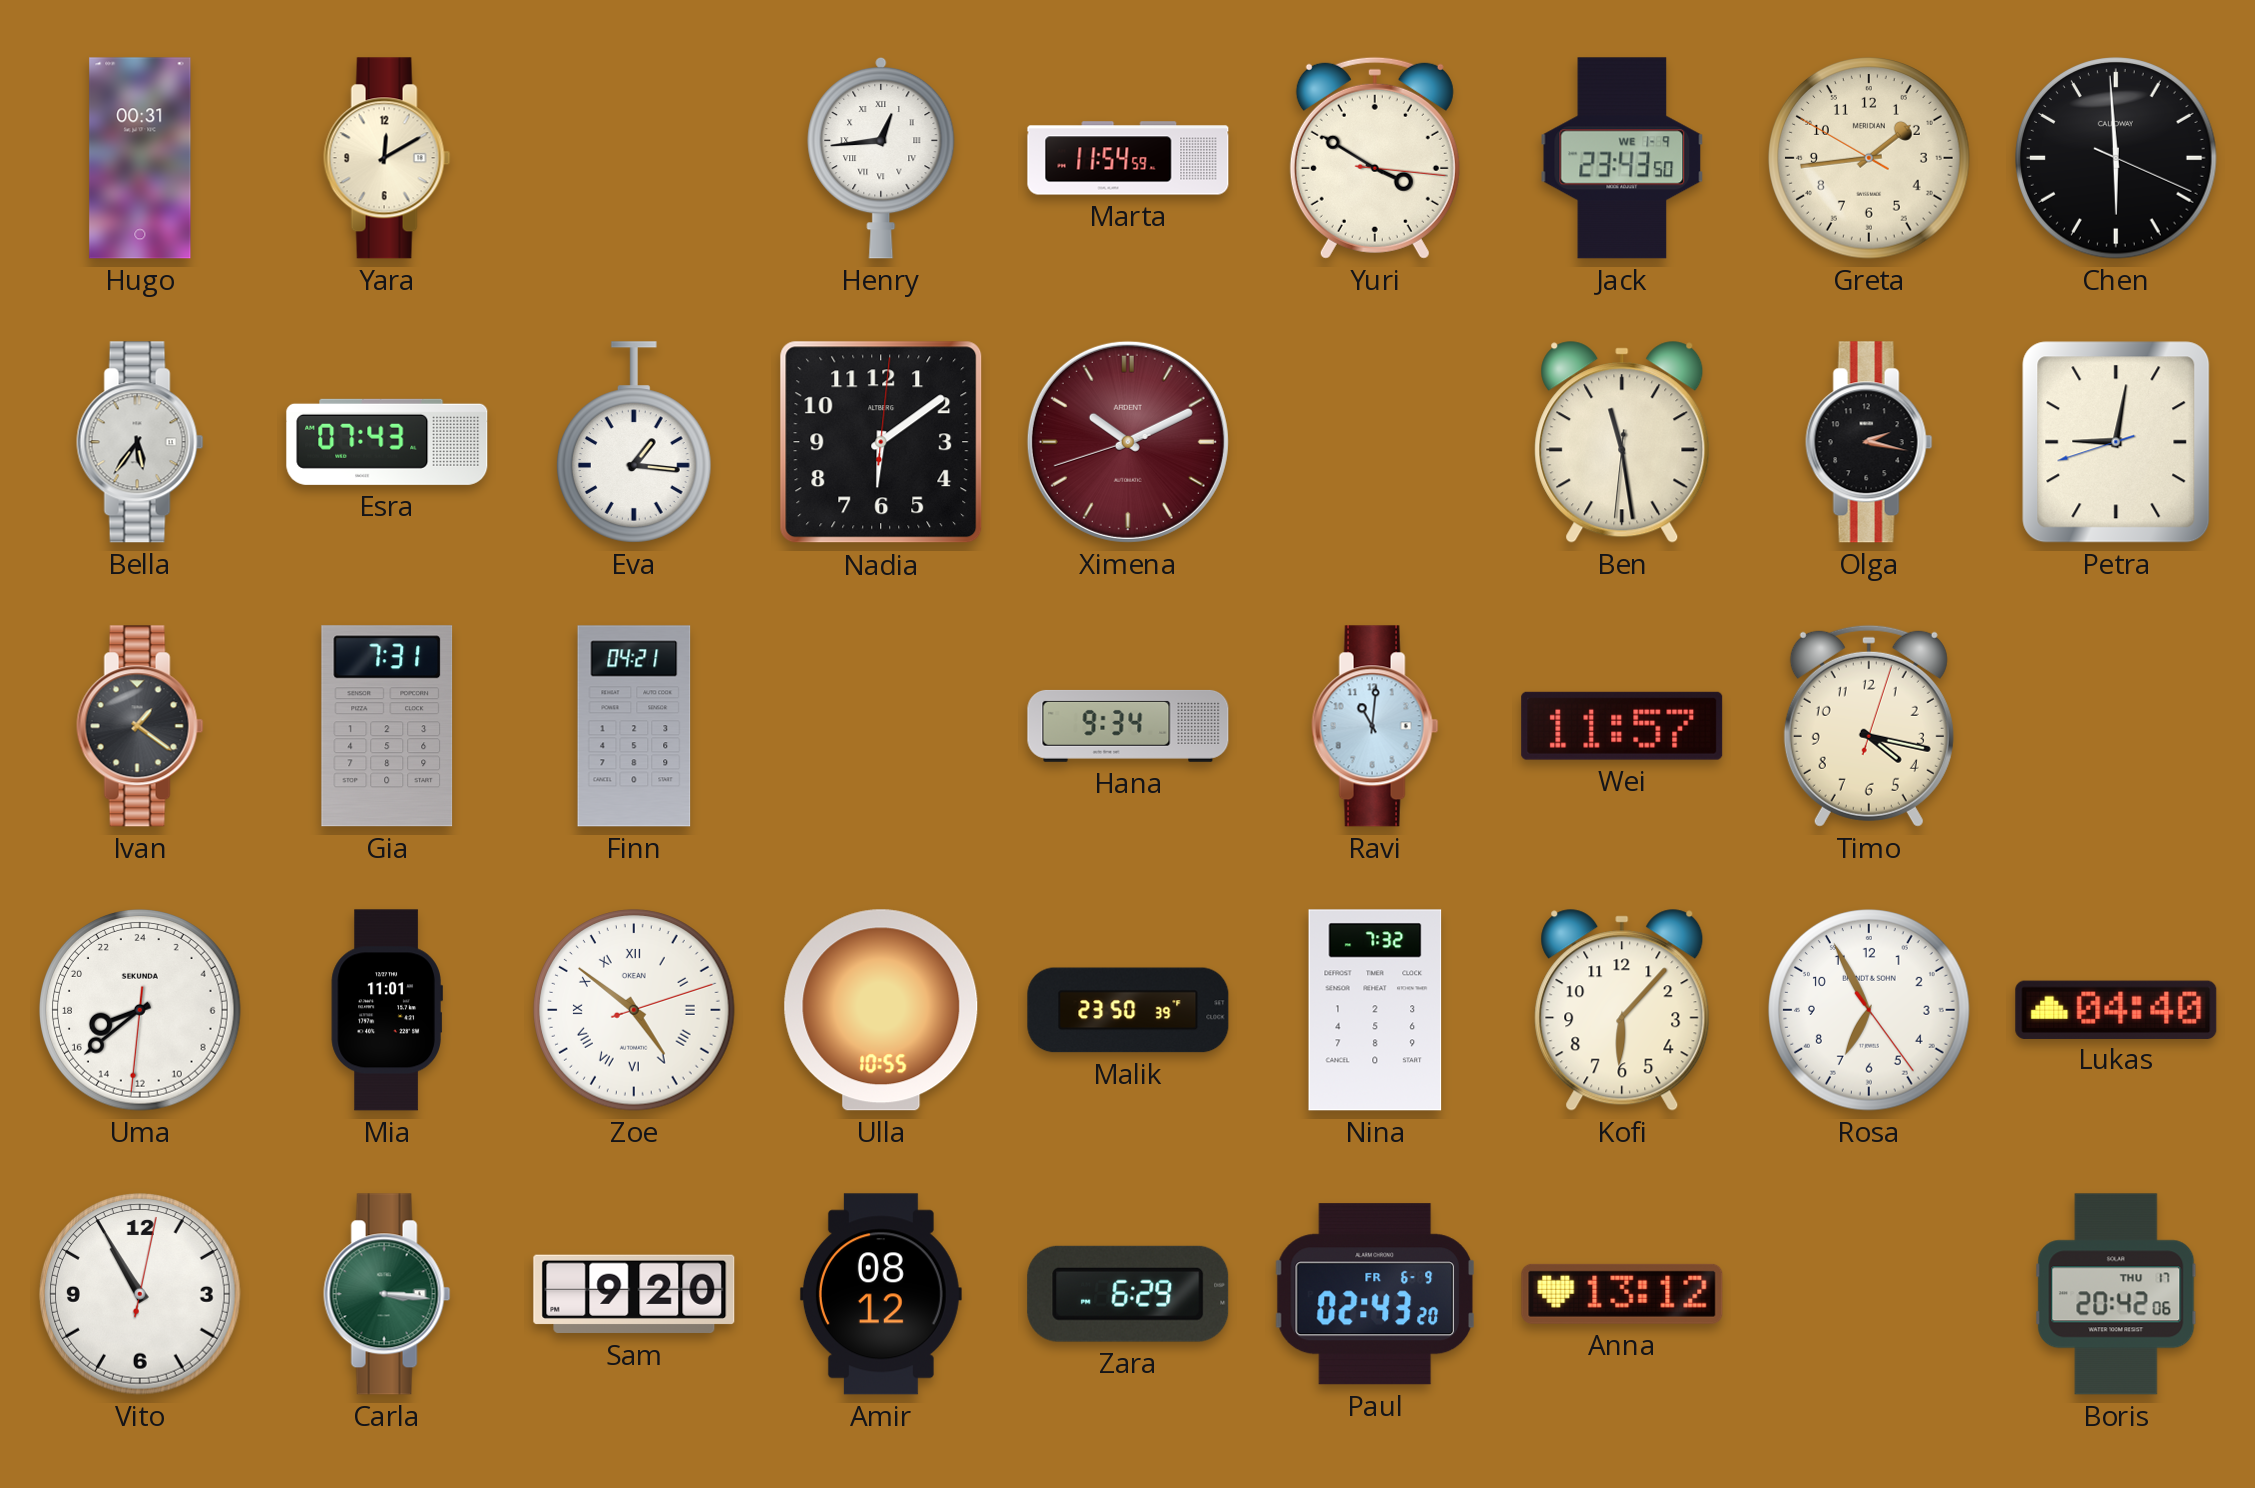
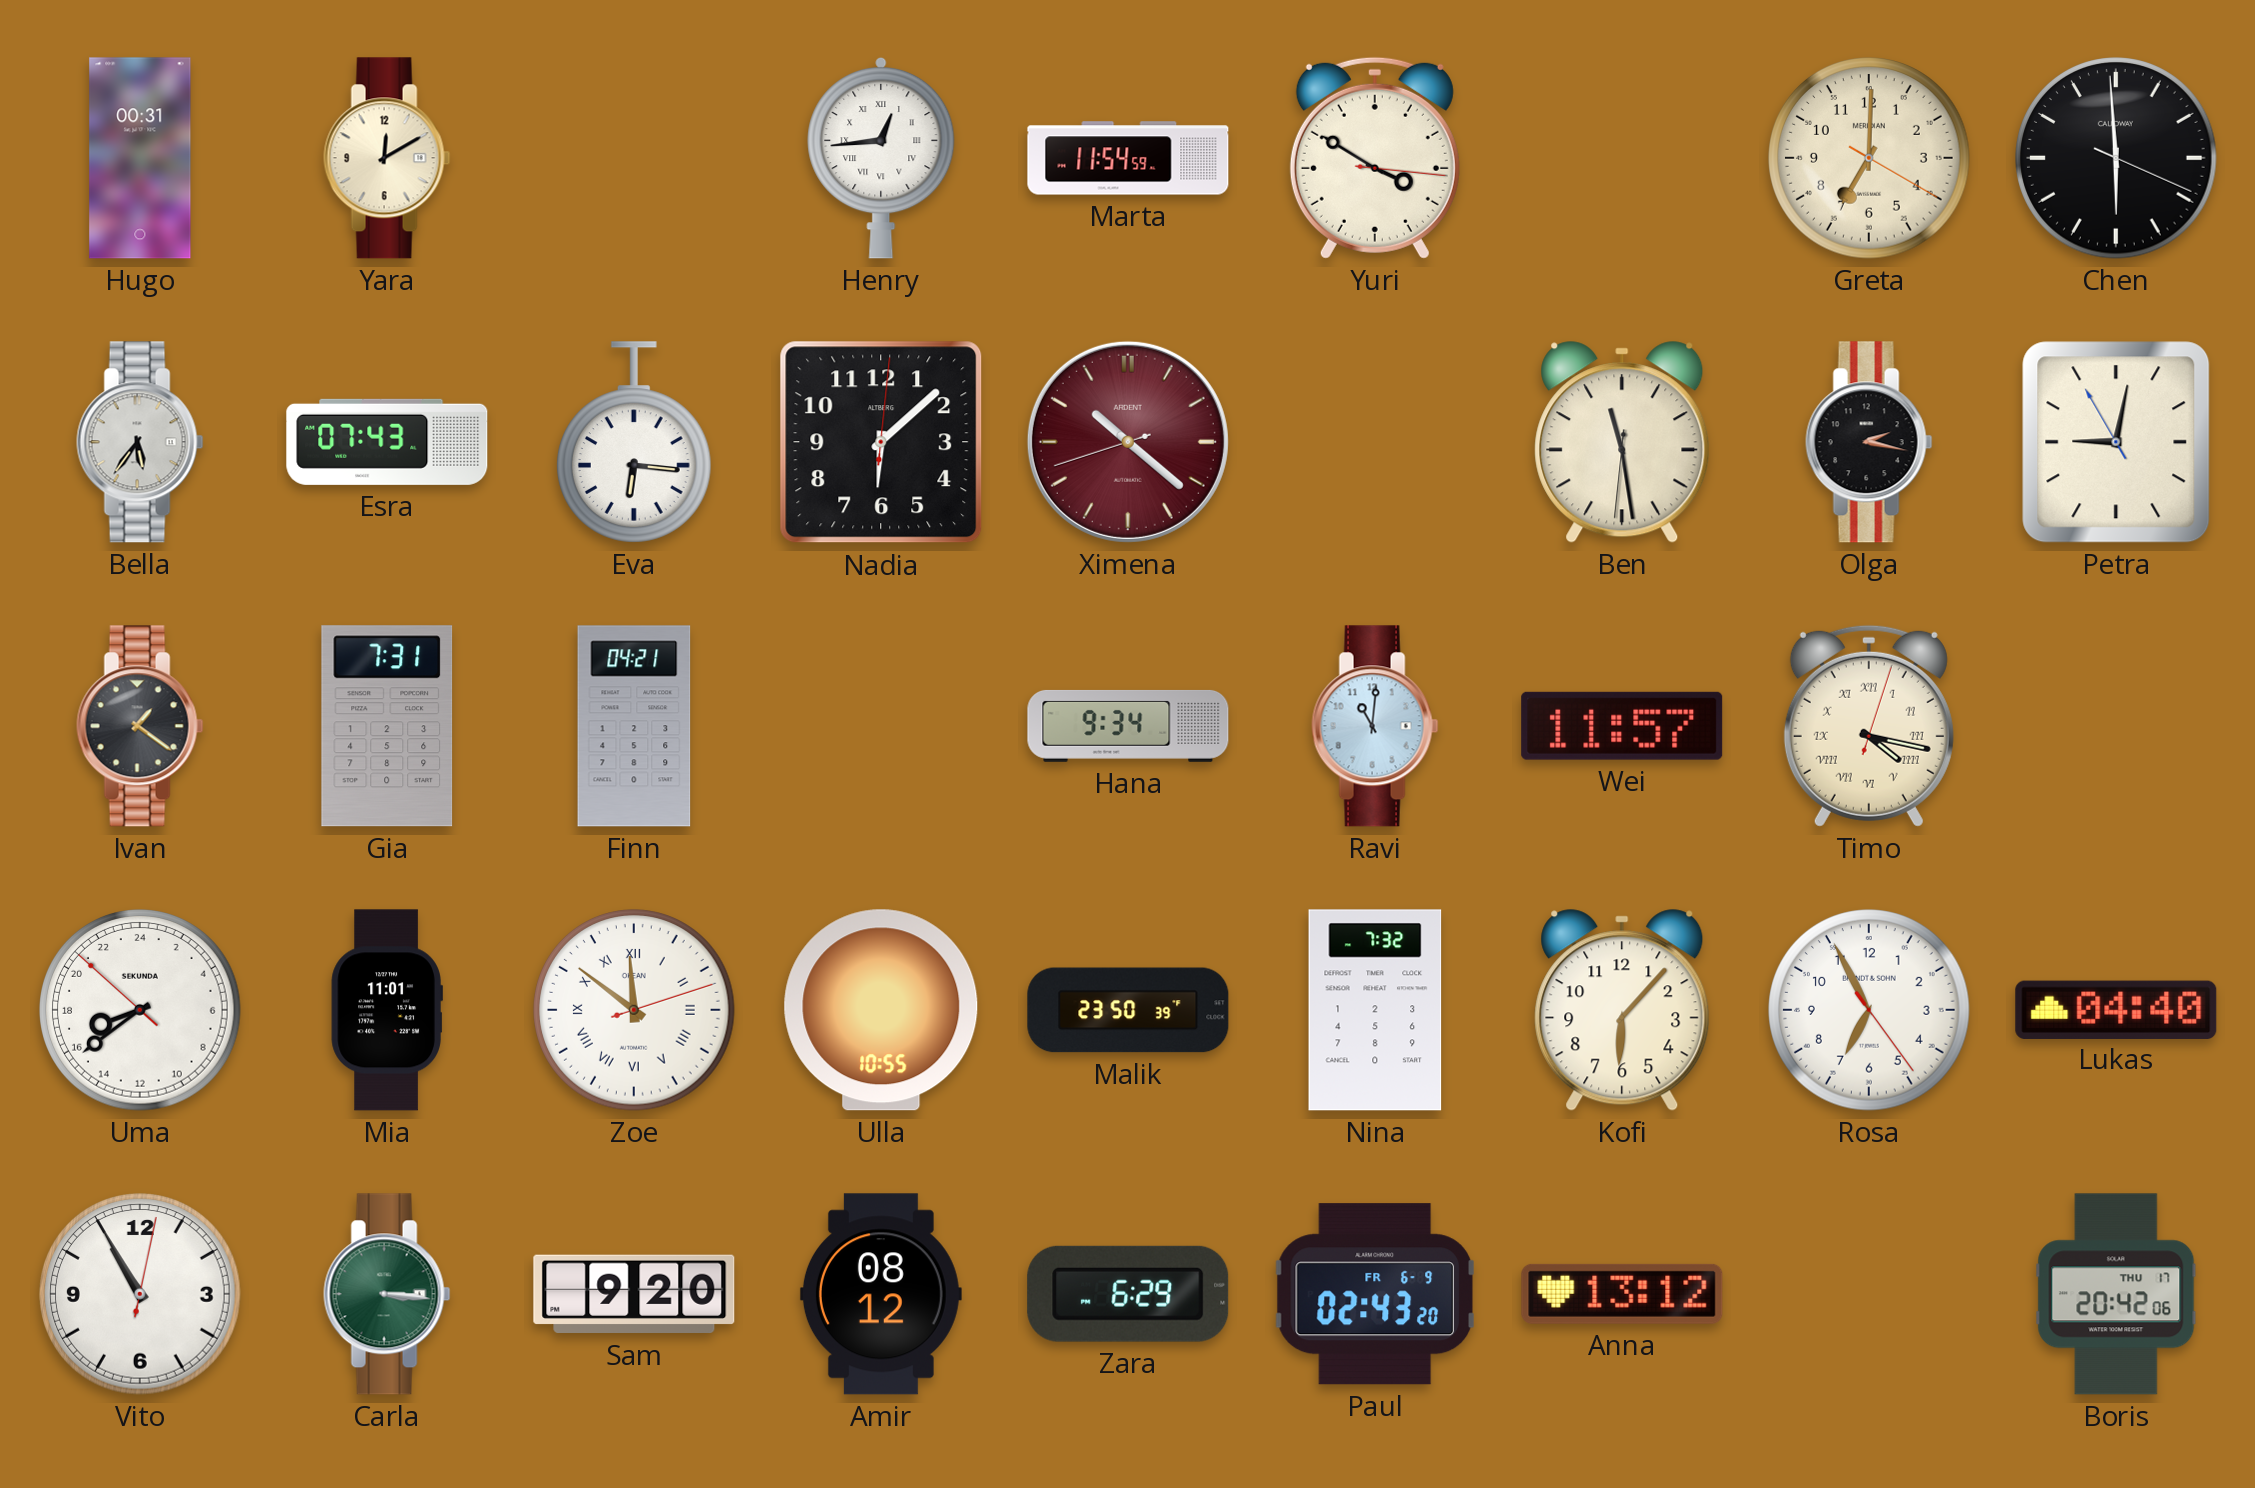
Jack: 23:43 -> none (1622, 158)
Greta: 1:43 -> 7:00 (1869, 158)
Eva: 1:16 -> 6:16 (634, 442)
Nadia: 6:09 -> 6:08 (881, 442)
Ximena: 10:10 -> 10:21 (1128, 442)
Petra: 9:01:42 -> 9:01:55 (2116, 442)
Timo numerals: Arabic -> Roman (1869, 726)
Uma: 16:38:31 -> 16:38:52 (140, 1010)
Zoe: 4:51 -> 11:51 (634, 1010)
